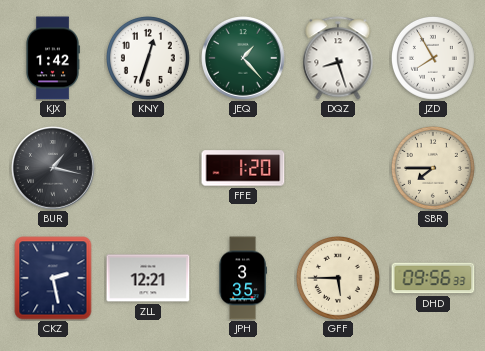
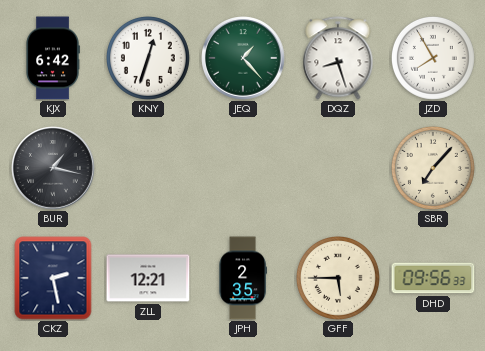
KJX: 1:42 -> 6:42 (53, 58)
FFE: 1:20 -> none (243, 168)
SBR: 7:45 -> 7:07 (433, 168)
JPH: 3:35 -> 2:35 (243, 278)
